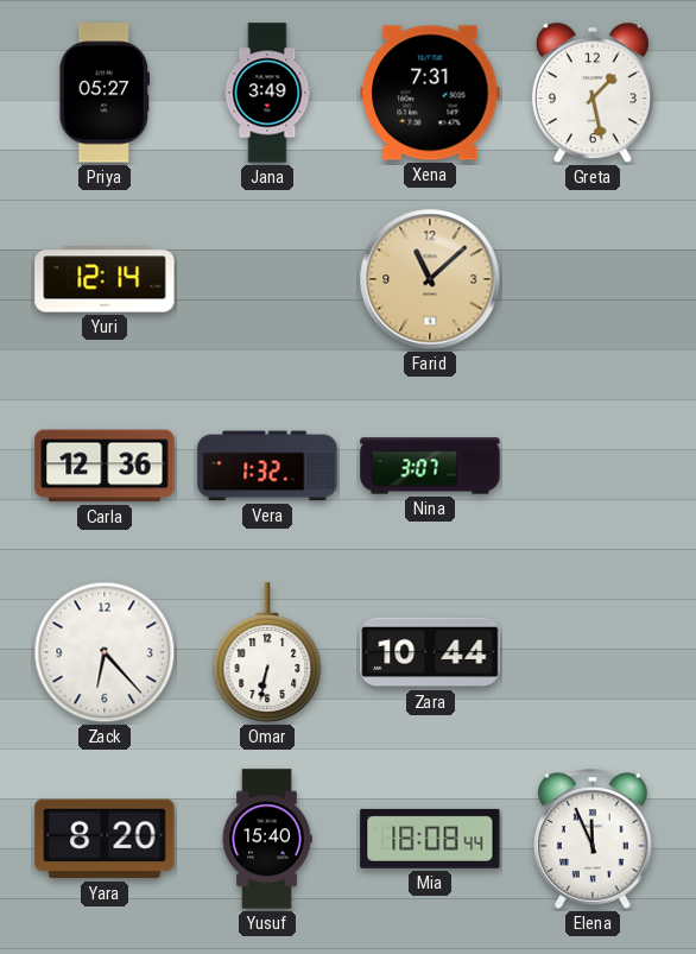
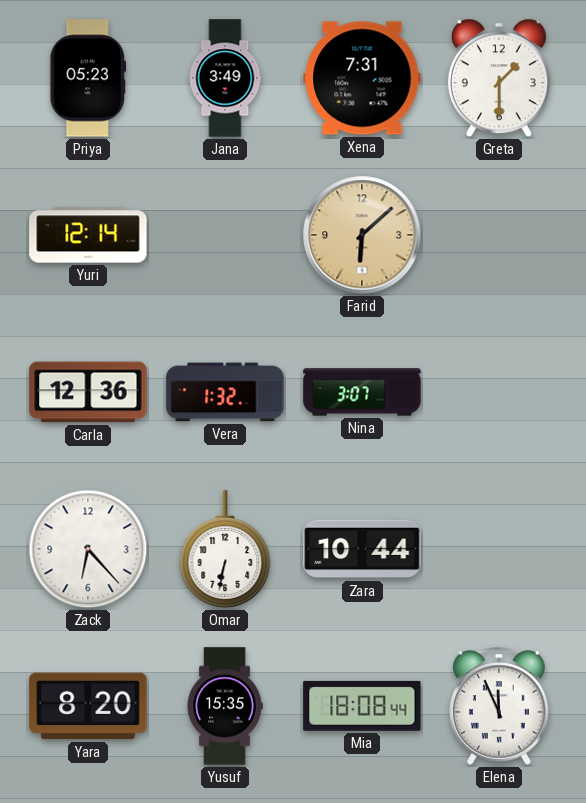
Priya: 05:27 -> 05:23 (88, 78)
Greta: 1:28 -> 1:30 (499, 78)
Farid: 11:08 -> 6:08 (362, 235)
Yusuf: 15:40 -> 15:35 (225, 706)
